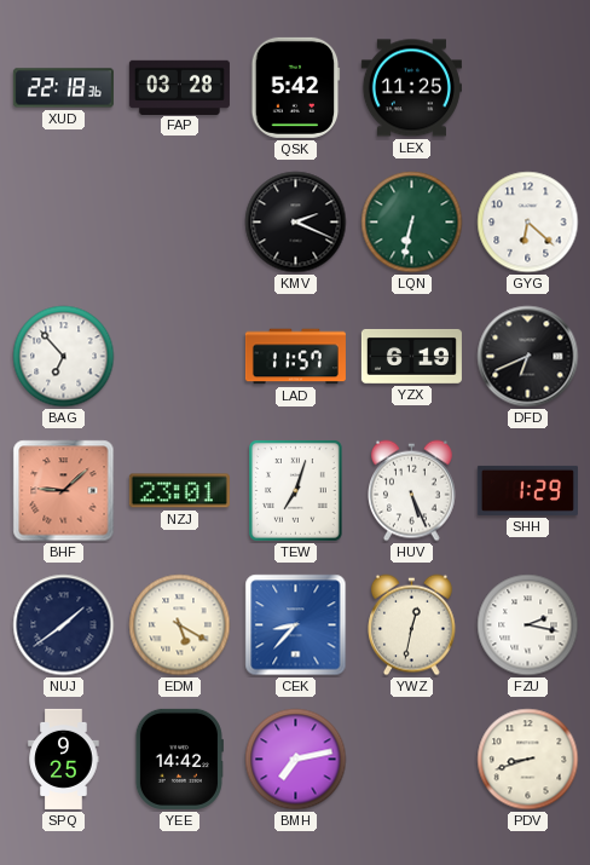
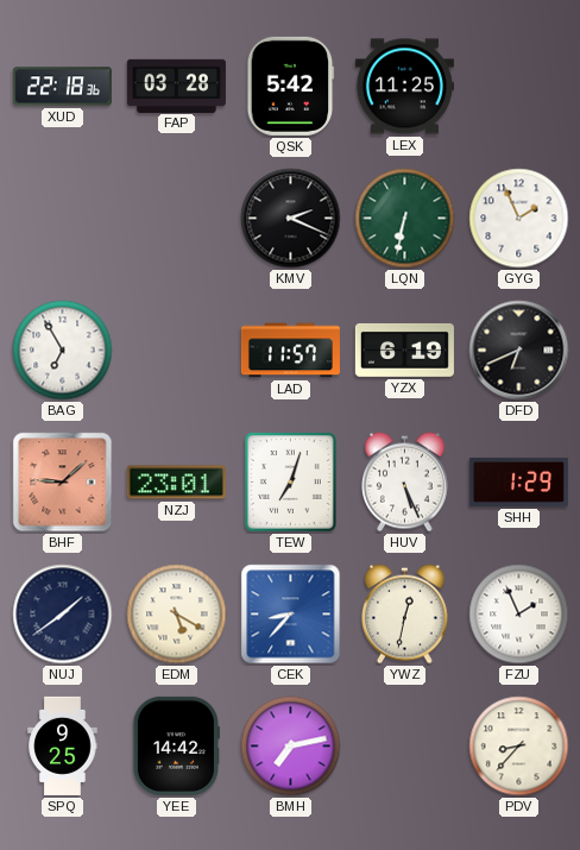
GYG: 6:22 -> 1:56 (519, 219)
BAG: 6:53 -> 6:55 (63, 351)
FZU: 2:17 -> 1:56 (519, 615)
PDV: 8:42 -> 8:37 (519, 747)
